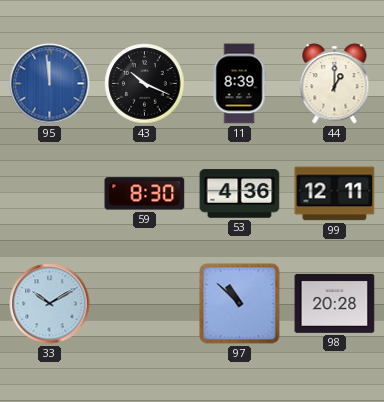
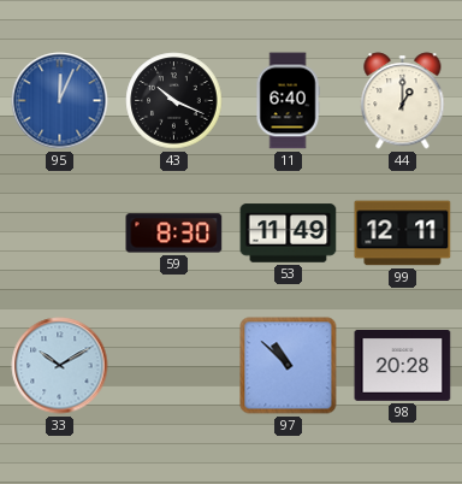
95: 11:59 -> 12:04 (60, 101)
11: 8:39 -> 6:40 (288, 101)
53: 4:36 -> 11:49 (289, 234)
